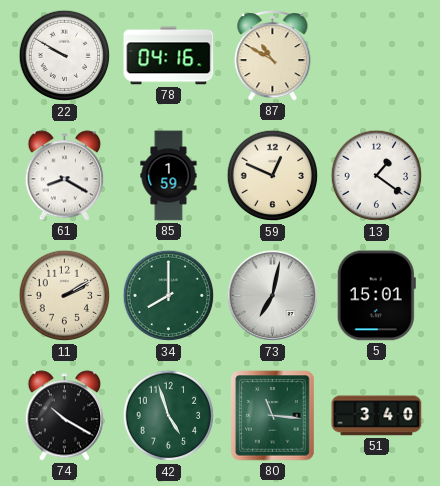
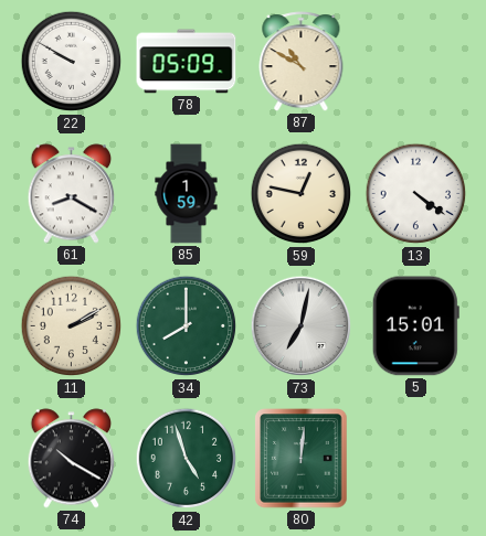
78: 04:16 -> 05:09 (187, 62)
59: 12:49 -> 12:47 (302, 194)
13: 1:21 -> 4:21 (416, 194)
80: 11:16 -> 12:01 (302, 459)
51: 3:40 -> none (377, 416)
